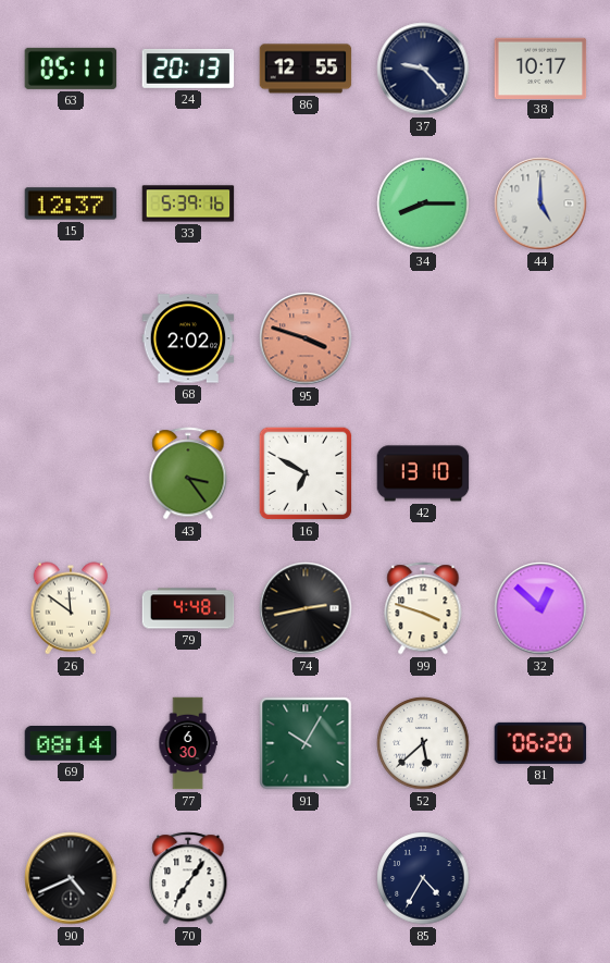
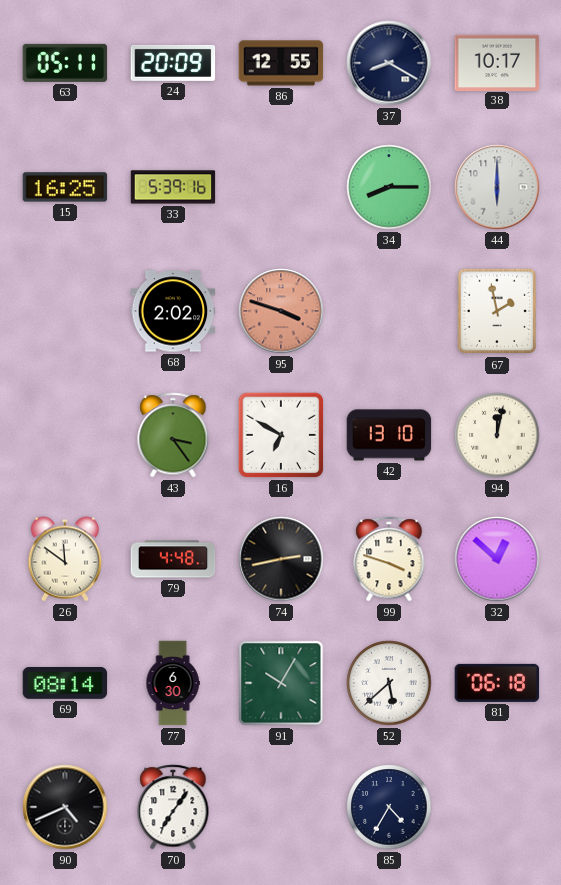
24: 20:13 -> 20:09 (173, 63)
37: 9:23 -> 8:20 (389, 63)
15: 12:37 -> 16:25 (65, 187)
44: 5:00 -> 6:00 (497, 187)
67: none -> 1:58 (497, 311)
94: none -> 12:02 (497, 435)
81: 06:20 -> 06:18 (497, 683)
